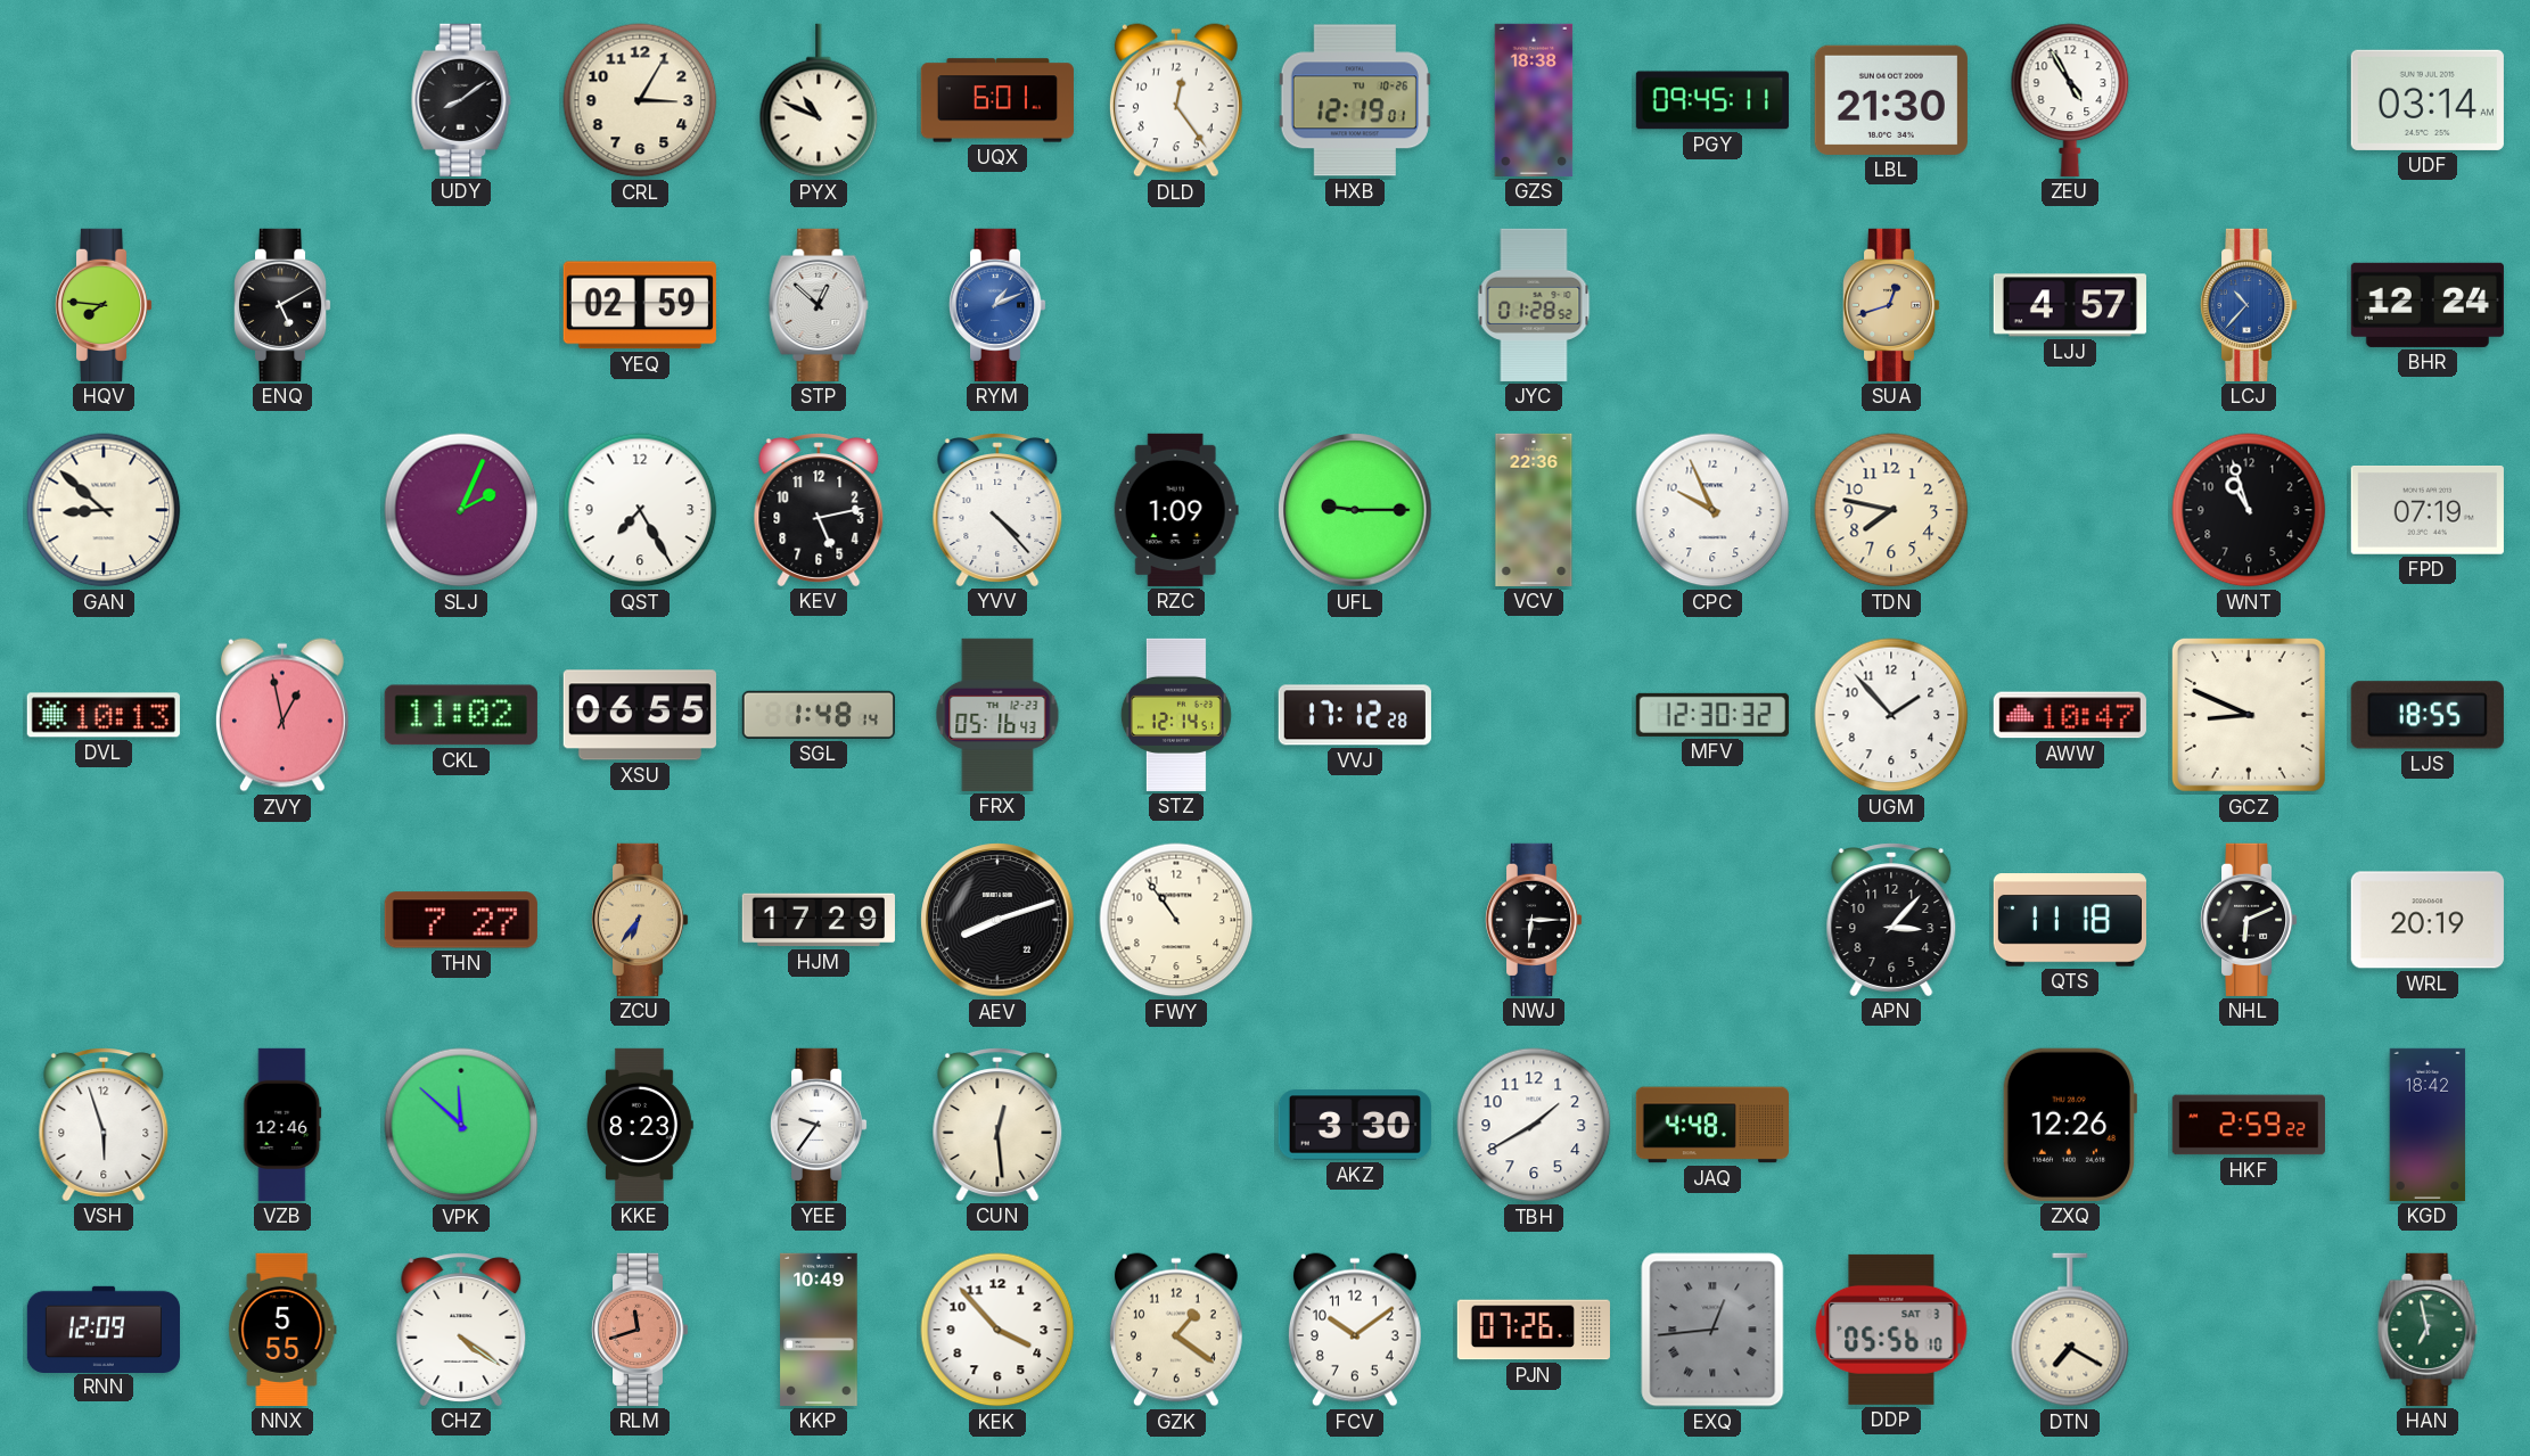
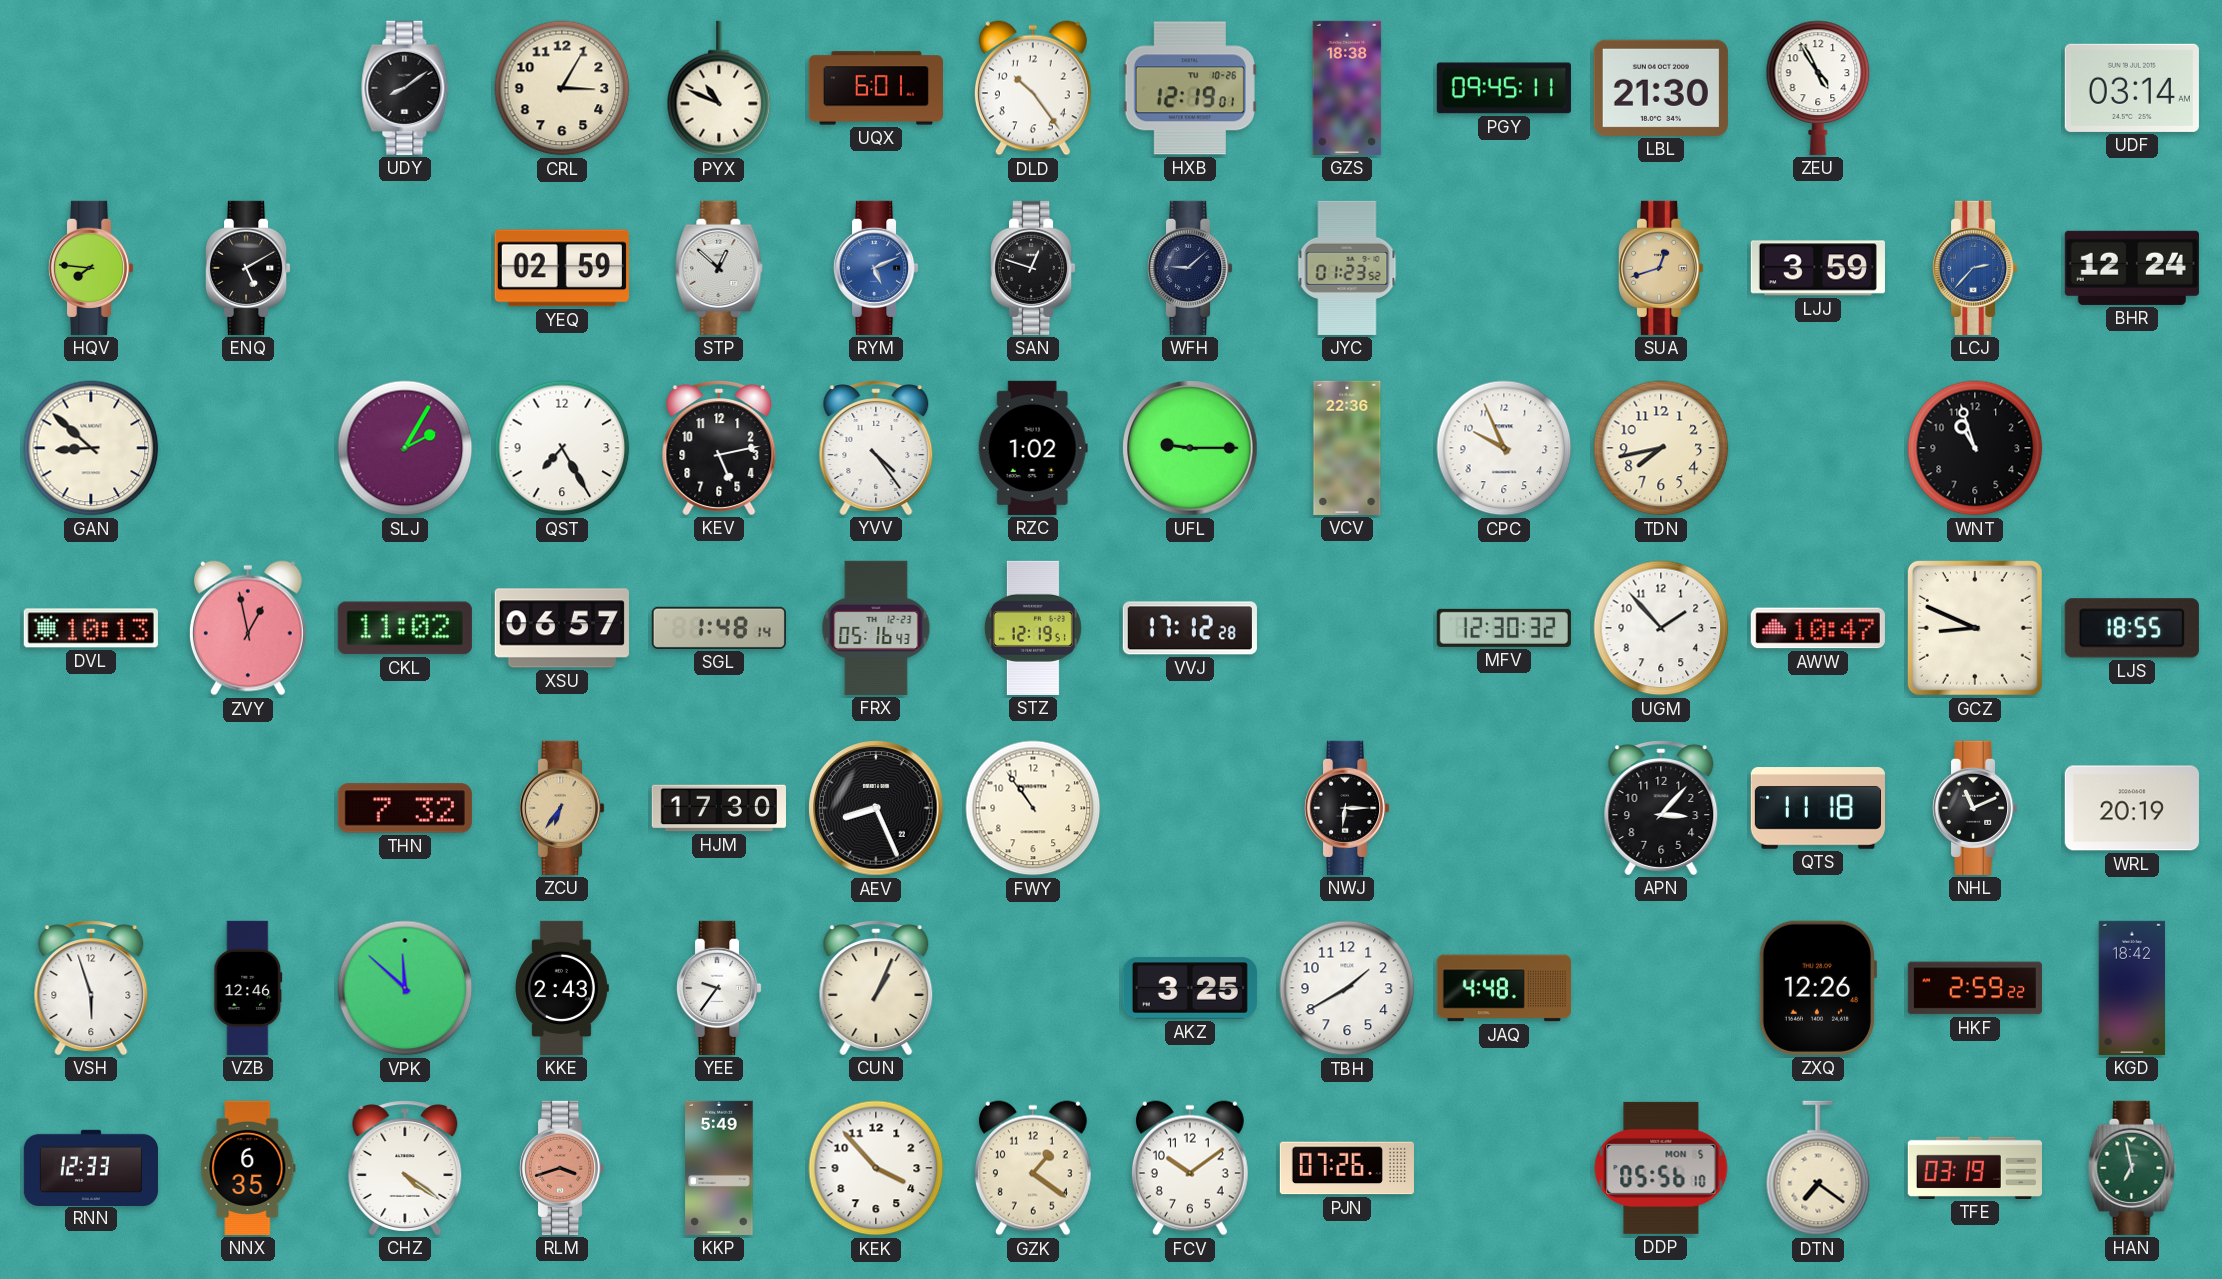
DLD: 12:24 -> 10:24 (1033, 88)
RYM: 1:11 -> 5:11 (876, 268)
SAN: none -> 12:48 (1033, 268)
WFH: none -> 9:08 (1190, 268)
JYC: 01:28 -> 01:23 (1347, 268)
LJJ: 4:57 -> 3:59 (1818, 268)
LCJ: 10:37 -> 2:37 (1975, 268)
SLJ: 2:04 -> 2:05 (405, 448)
YVV: 4:23 -> 4:24 (876, 448)
RZC: 1:09 -> 1:02 (1033, 448)
TDN: 7:47 -> 7:43 (1661, 448)
FPD: 07:19 -> none (2428, 511)
XSU: 06:55 -> 06:57 (562, 628)
STZ: 12:14 -> 12:19 (1033, 628)
THN: 7:27 -> 7:32 (405, 808)
HJM: 17:29 -> 17:30 (719, 808)
AEV: 8:12 -> 8:26 (876, 808)
NHL: 6:11 -> 11:11 (1975, 808)
KKE: 8:23 -> 2:43 (562, 988)
CUN: 12:29 -> 1:04 (876, 988)
AKZ: 3:30 -> 3:25 (1190, 988)
RNN: 12:09 -> 12:33 (91, 1167)
NNX: 5:55 -> 6:35 (248, 1168)
RLM: 11:42 -> 3:42 (562, 1168)
KKP: 10:49 -> 5:49 (719, 1168)
EXQ: 12:44 -> none (1712, 1330)
DDP date: SAT 3 -> MON 5 (1661, 1168)
DTN: 7:20 -> 7:21 (1818, 1168)
TFE: none -> 03:19 (1975, 1168)
